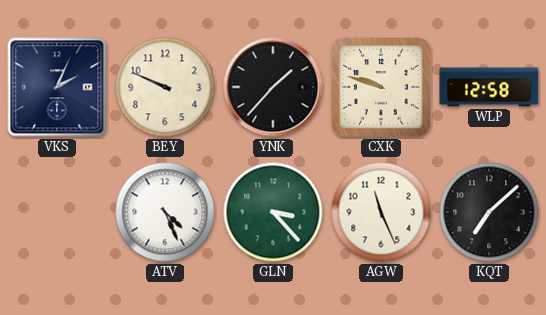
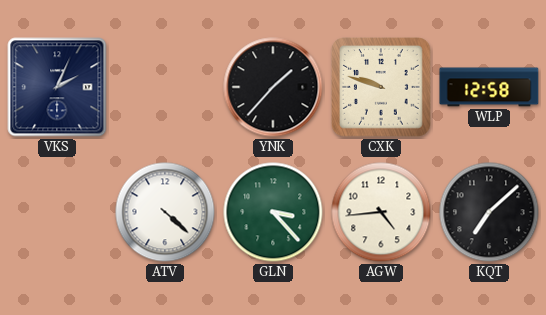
BEY: 9:49 -> none (165, 87)
ATV: 4:26 -> 4:22 (165, 212)
AGW: 11:26 -> 4:44 (381, 212)
